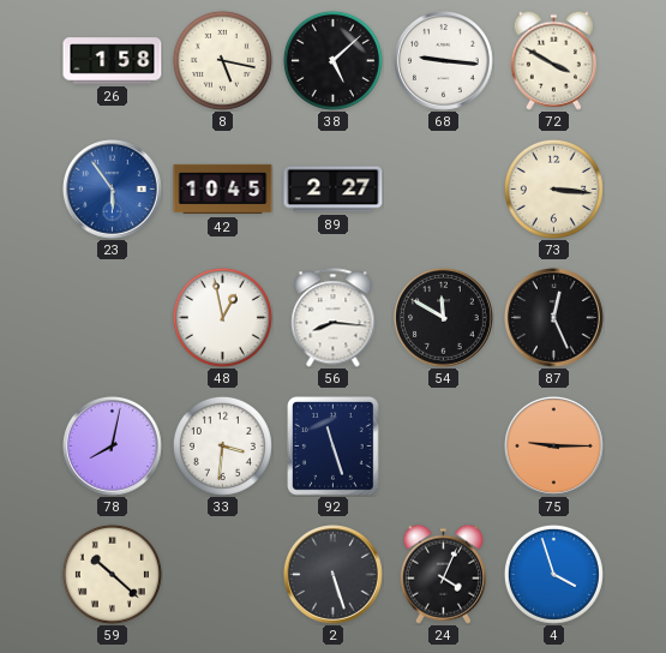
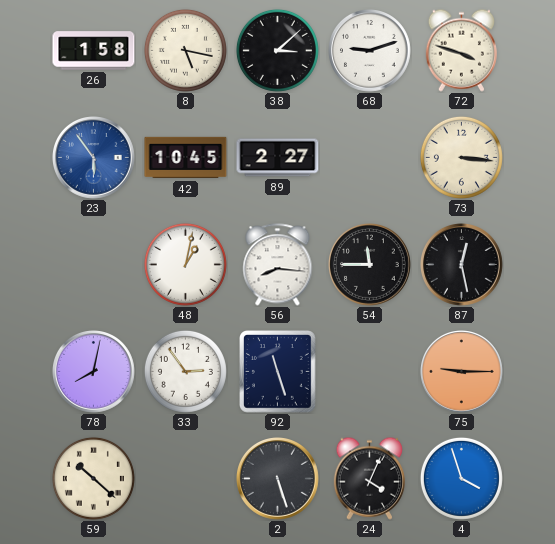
38: 5:08 -> 3:08 (277, 50)
68: 9:16 -> 9:12 (370, 51)
72: 3:50 -> 3:48 (461, 50)
48: 12:58 -> 1:02 (185, 264)
54: 11:50 -> 11:45 (370, 265)
87: 12:26 -> 12:28 (462, 265)
33: 3:31 -> 2:54 (185, 371)
